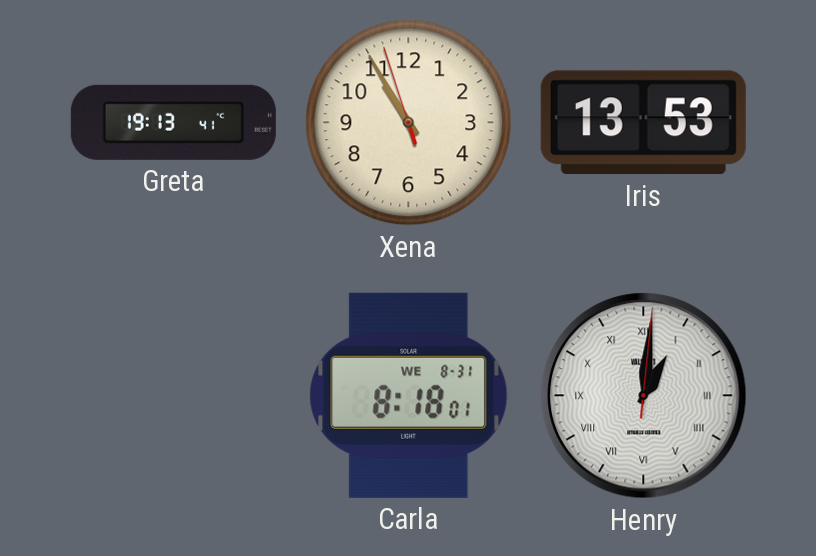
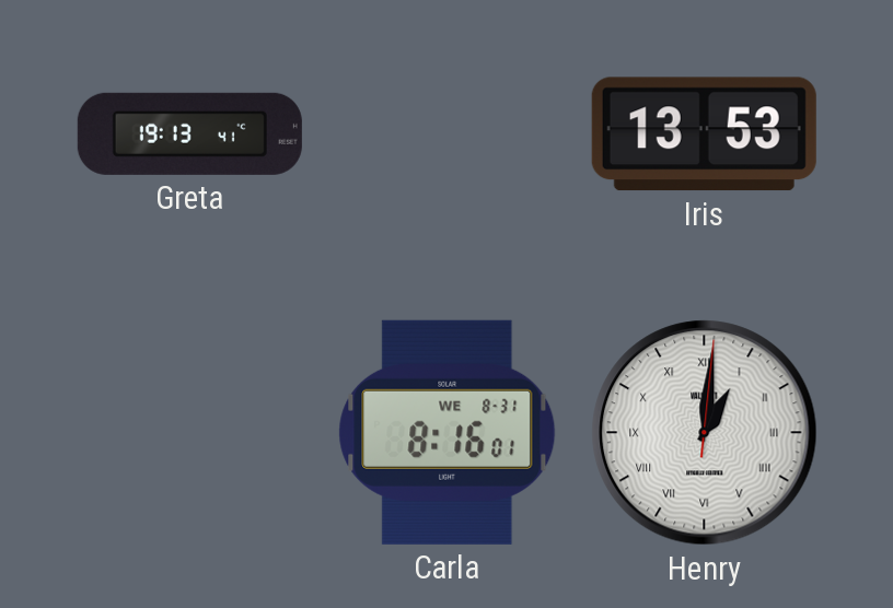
Xena: 10:54 -> none (409, 123)
Carla: 8:18 -> 8:16 (448, 432)
